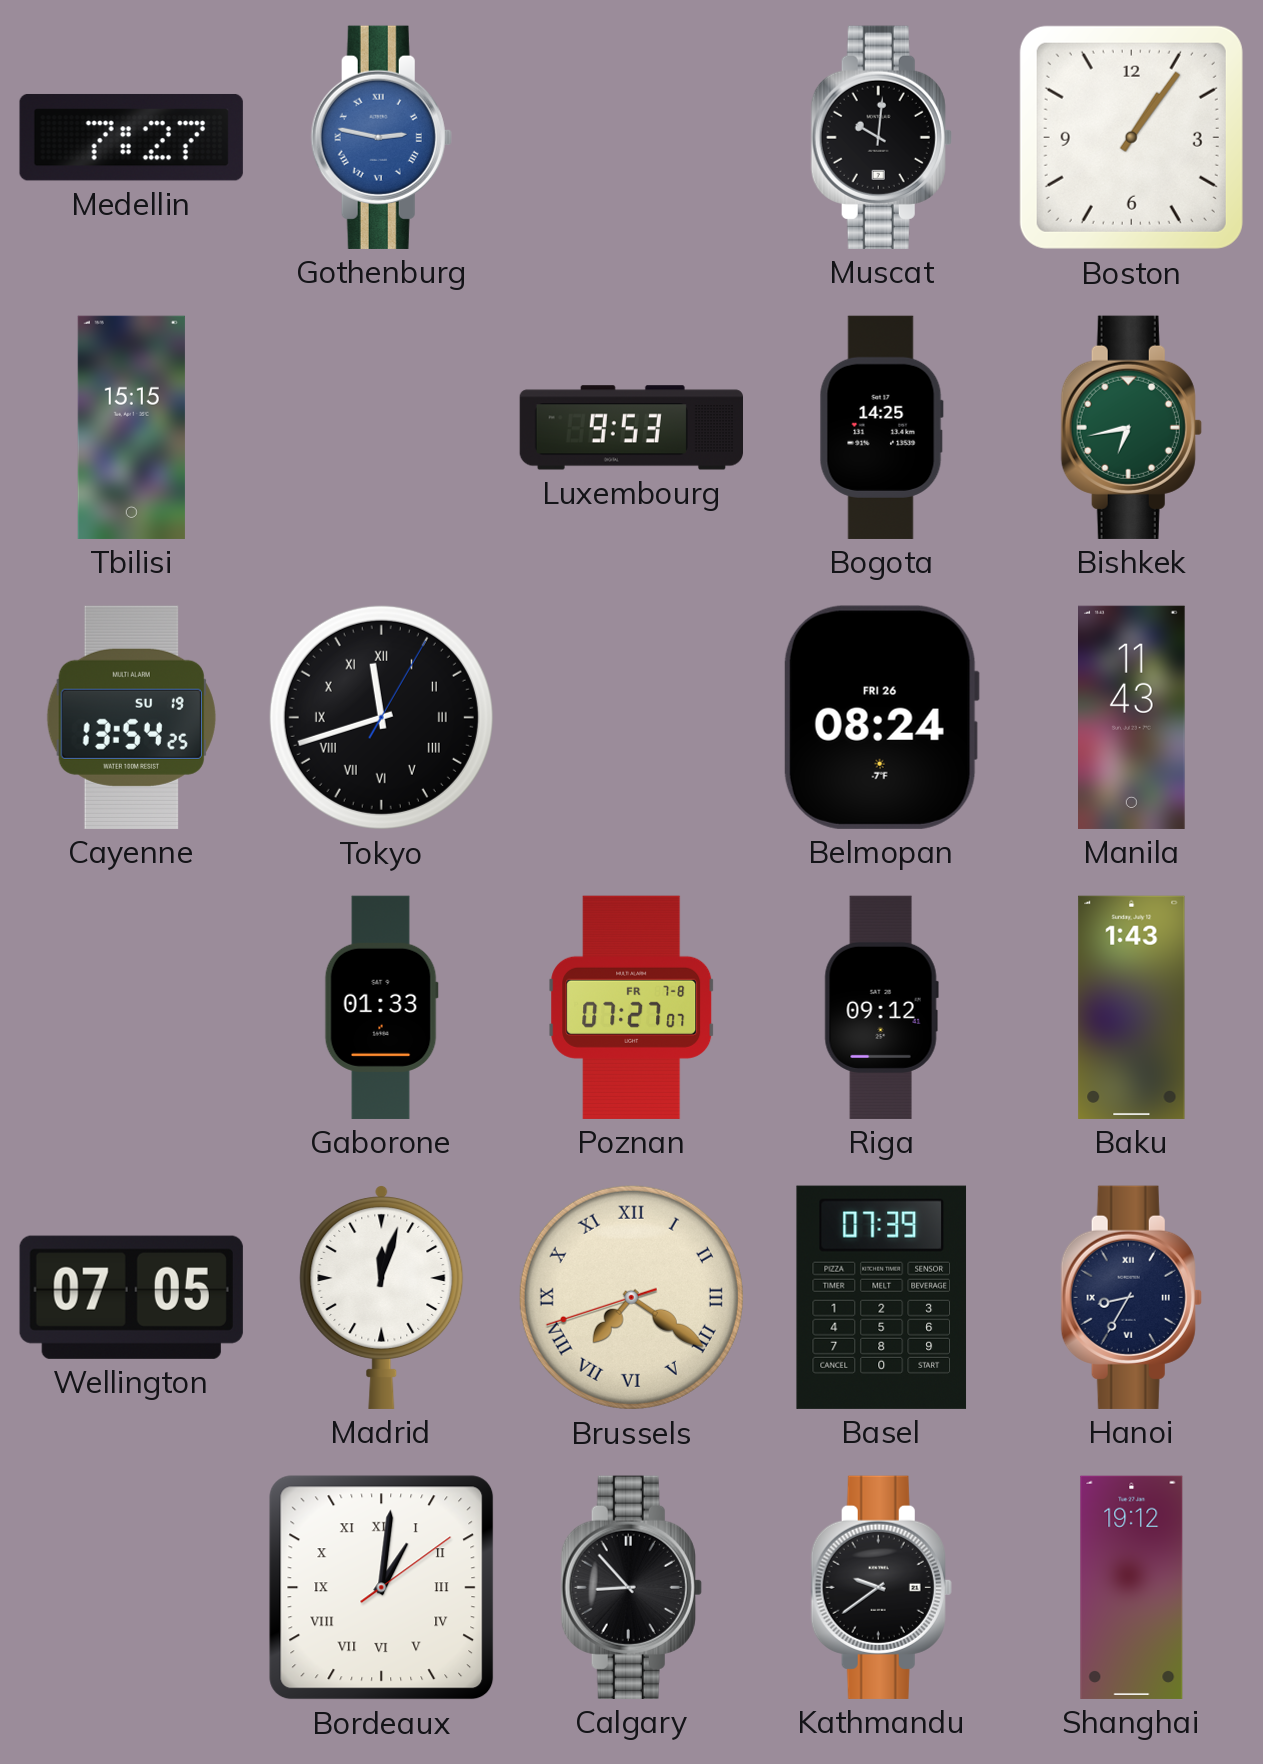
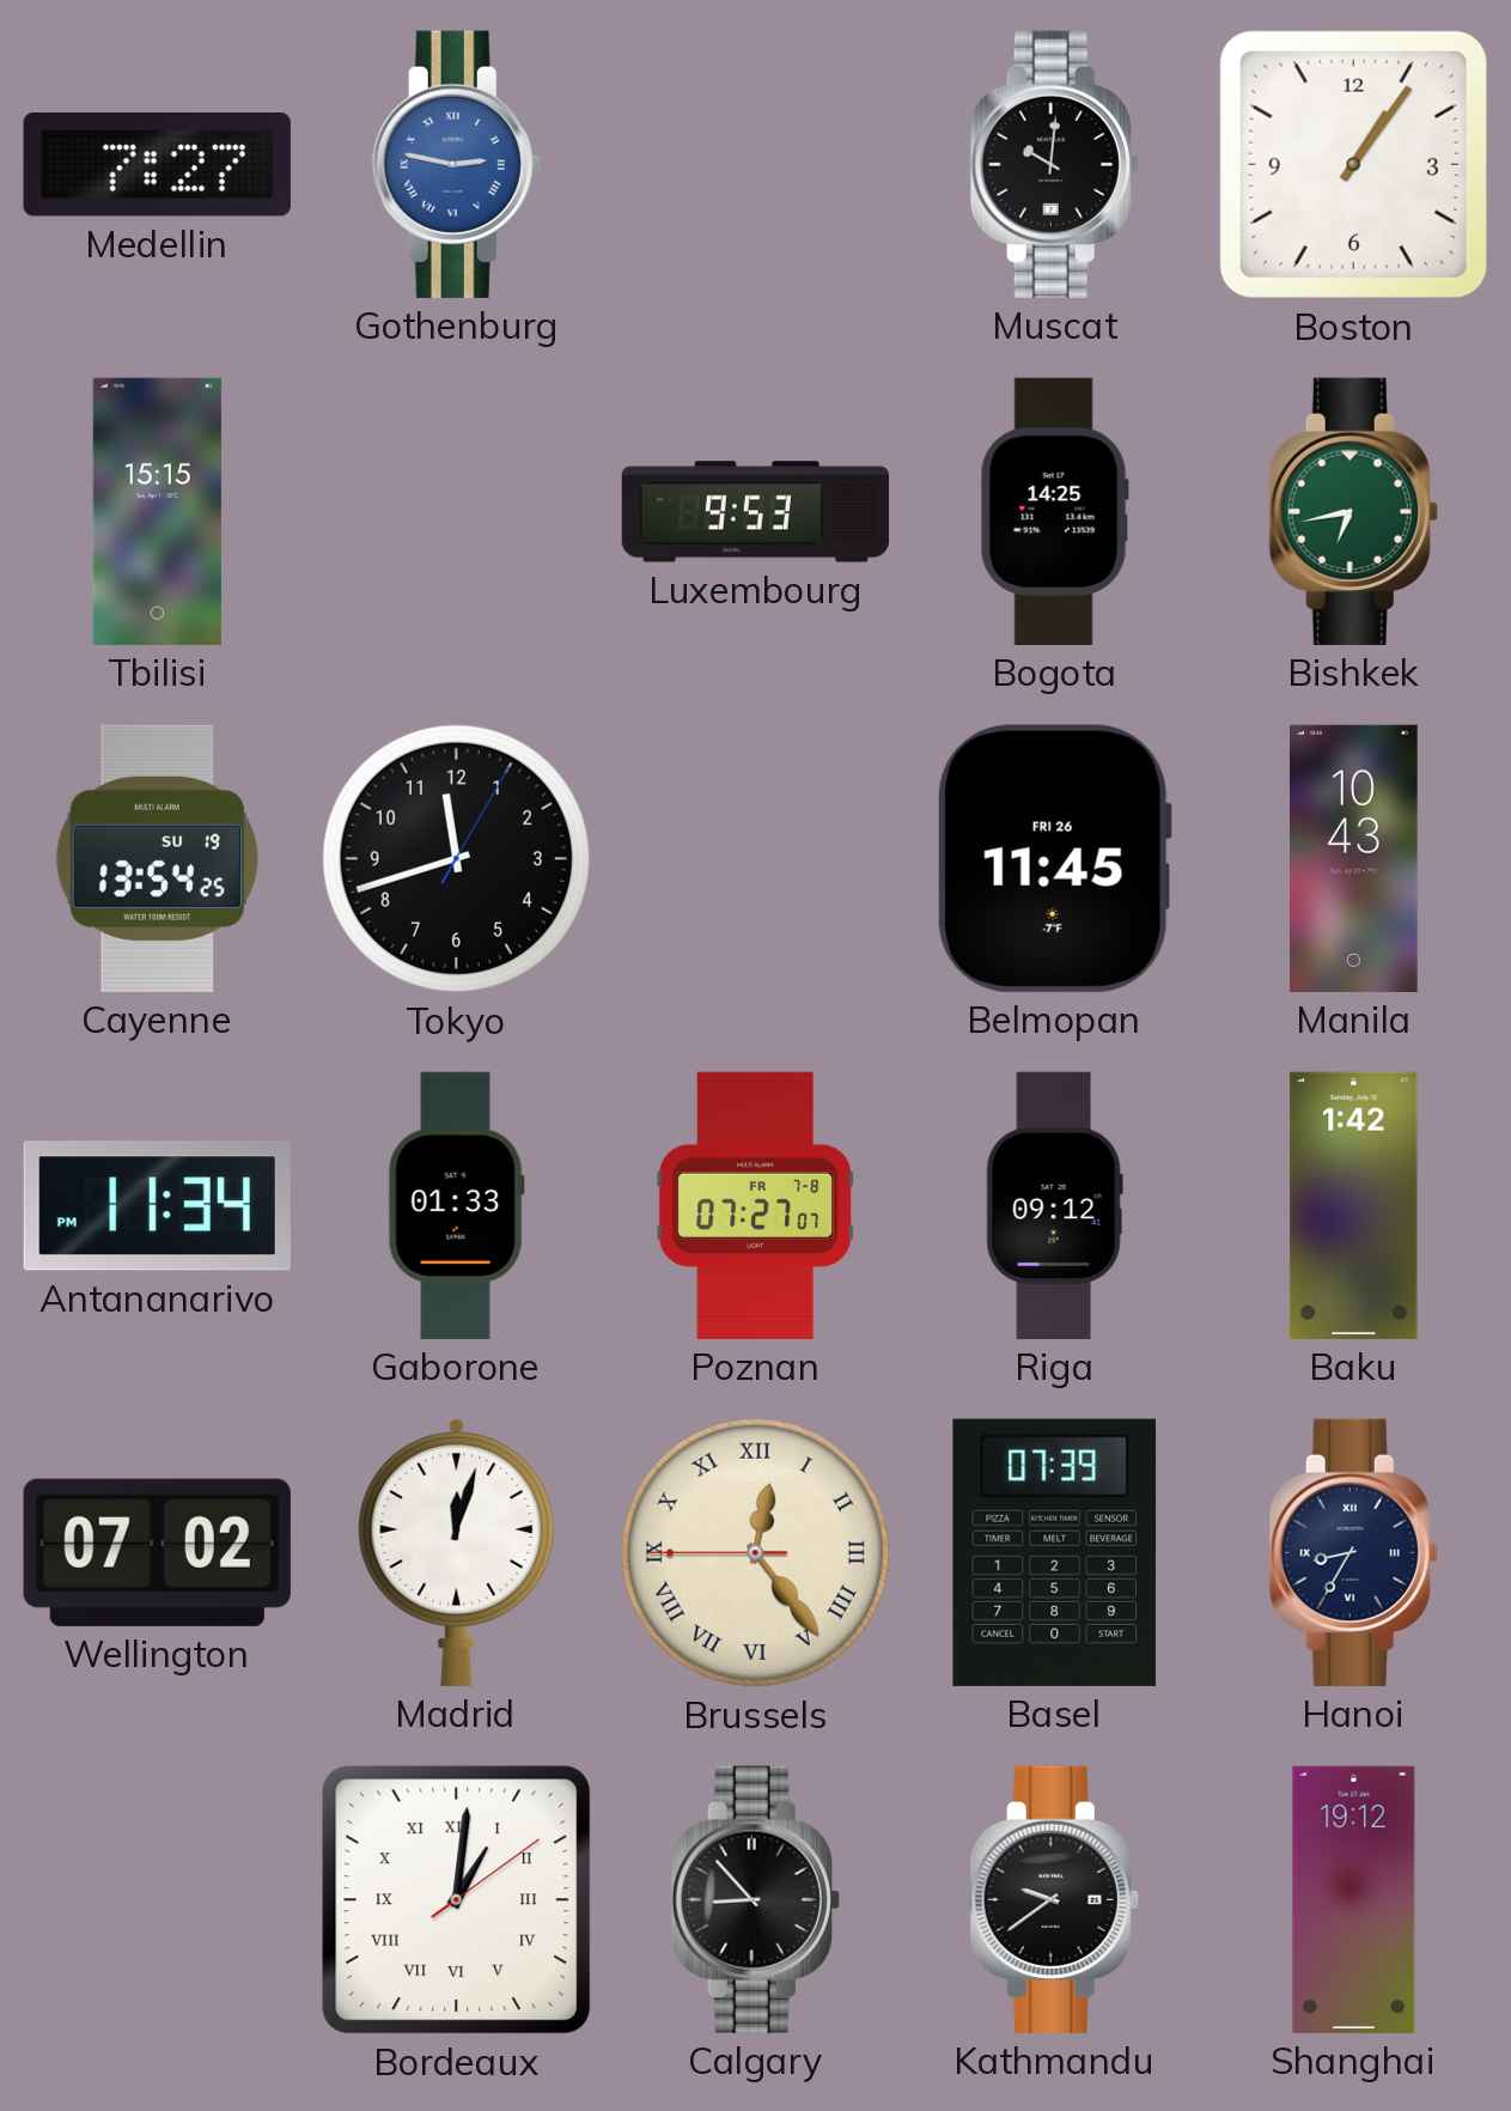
Tokyo numerals: Roman -> Arabic (456, 858)
Belmopan: 08:24 -> 11:45 (1054, 858)
Manila: 11:43 -> 10:43 (1354, 858)
Antananarivo: none -> 11:34 (157, 1206)
Baku: 1:43 -> 1:42 (1354, 1205)
Wellington: 07:05 -> 07:02 (157, 1552)
Brussels: 7:20 -> 12:23 (755, 1552)
